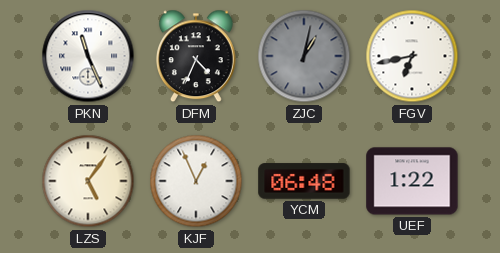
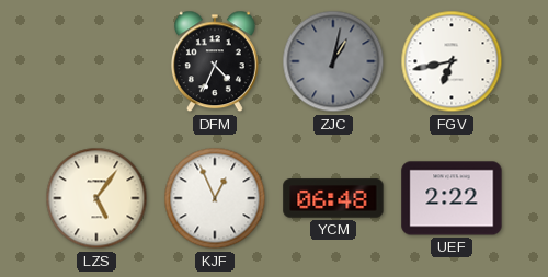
PKN: 11:26 -> none (88, 56)
UEF: 1:22 -> 2:22 (452, 198)
